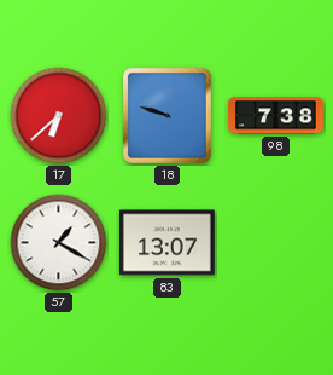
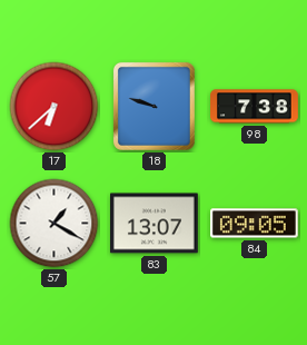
84: none -> 09:05 (255, 224)
